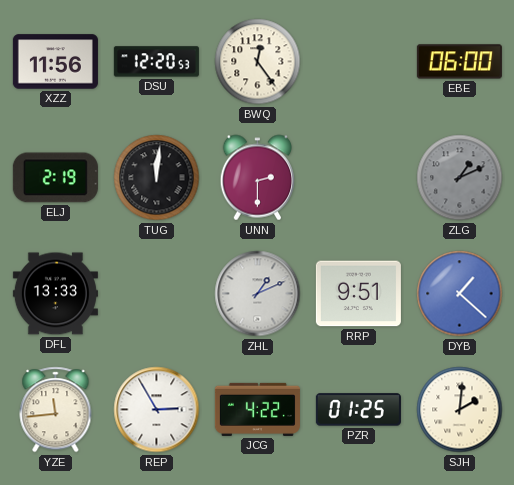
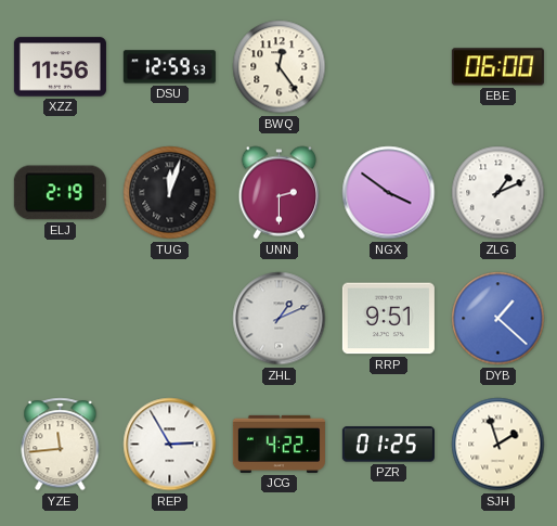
DSU: 12:20 -> 12:59 (169, 67)
TUG: 12:01 -> 12:03 (170, 193)
NGX: none -> 3:51 (389, 193)
ZLG dial: grey -> white (498, 193)
DFL: 13:33 -> none (55, 294)
SJH: 2:01 -> 1:57 (498, 445)
